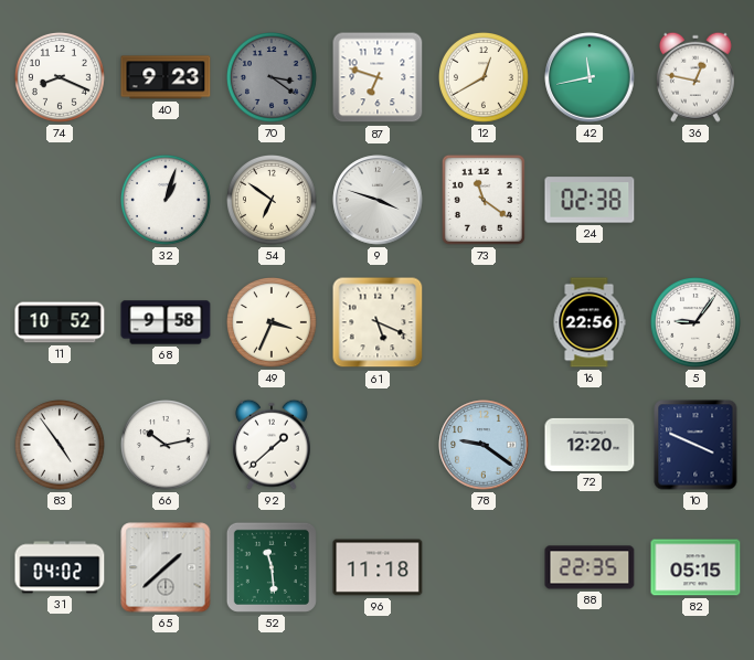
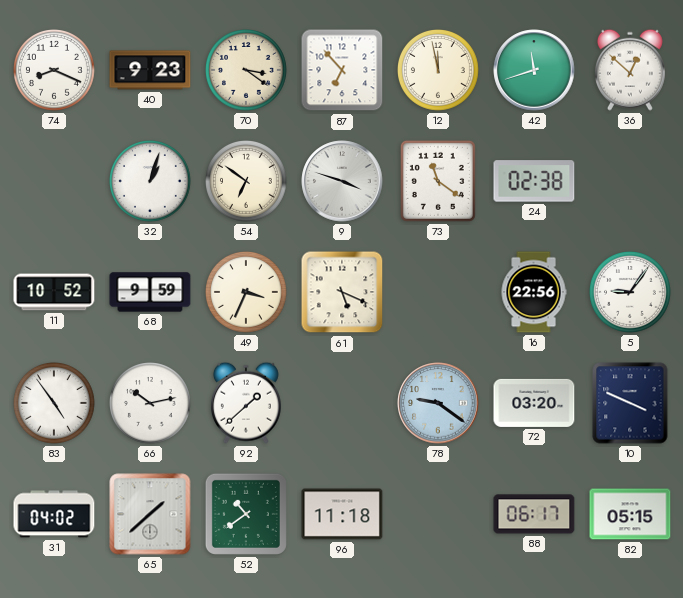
70 dial: grey -> cream (247, 71)
87: 6:48 -> 6:53 (342, 70)
12: 12:40 -> 11:58 (439, 71)
42: 11:43 -> 11:42 (534, 70)
36: 12:47 -> 12:52 (630, 70)
68: 9:58 -> 9:59 (150, 292)
72: 12:20 -> 03:20 (534, 403)
52: 11:29 -> 10:39 (246, 514)
88: 22:35 -> 06:17 (534, 514)
